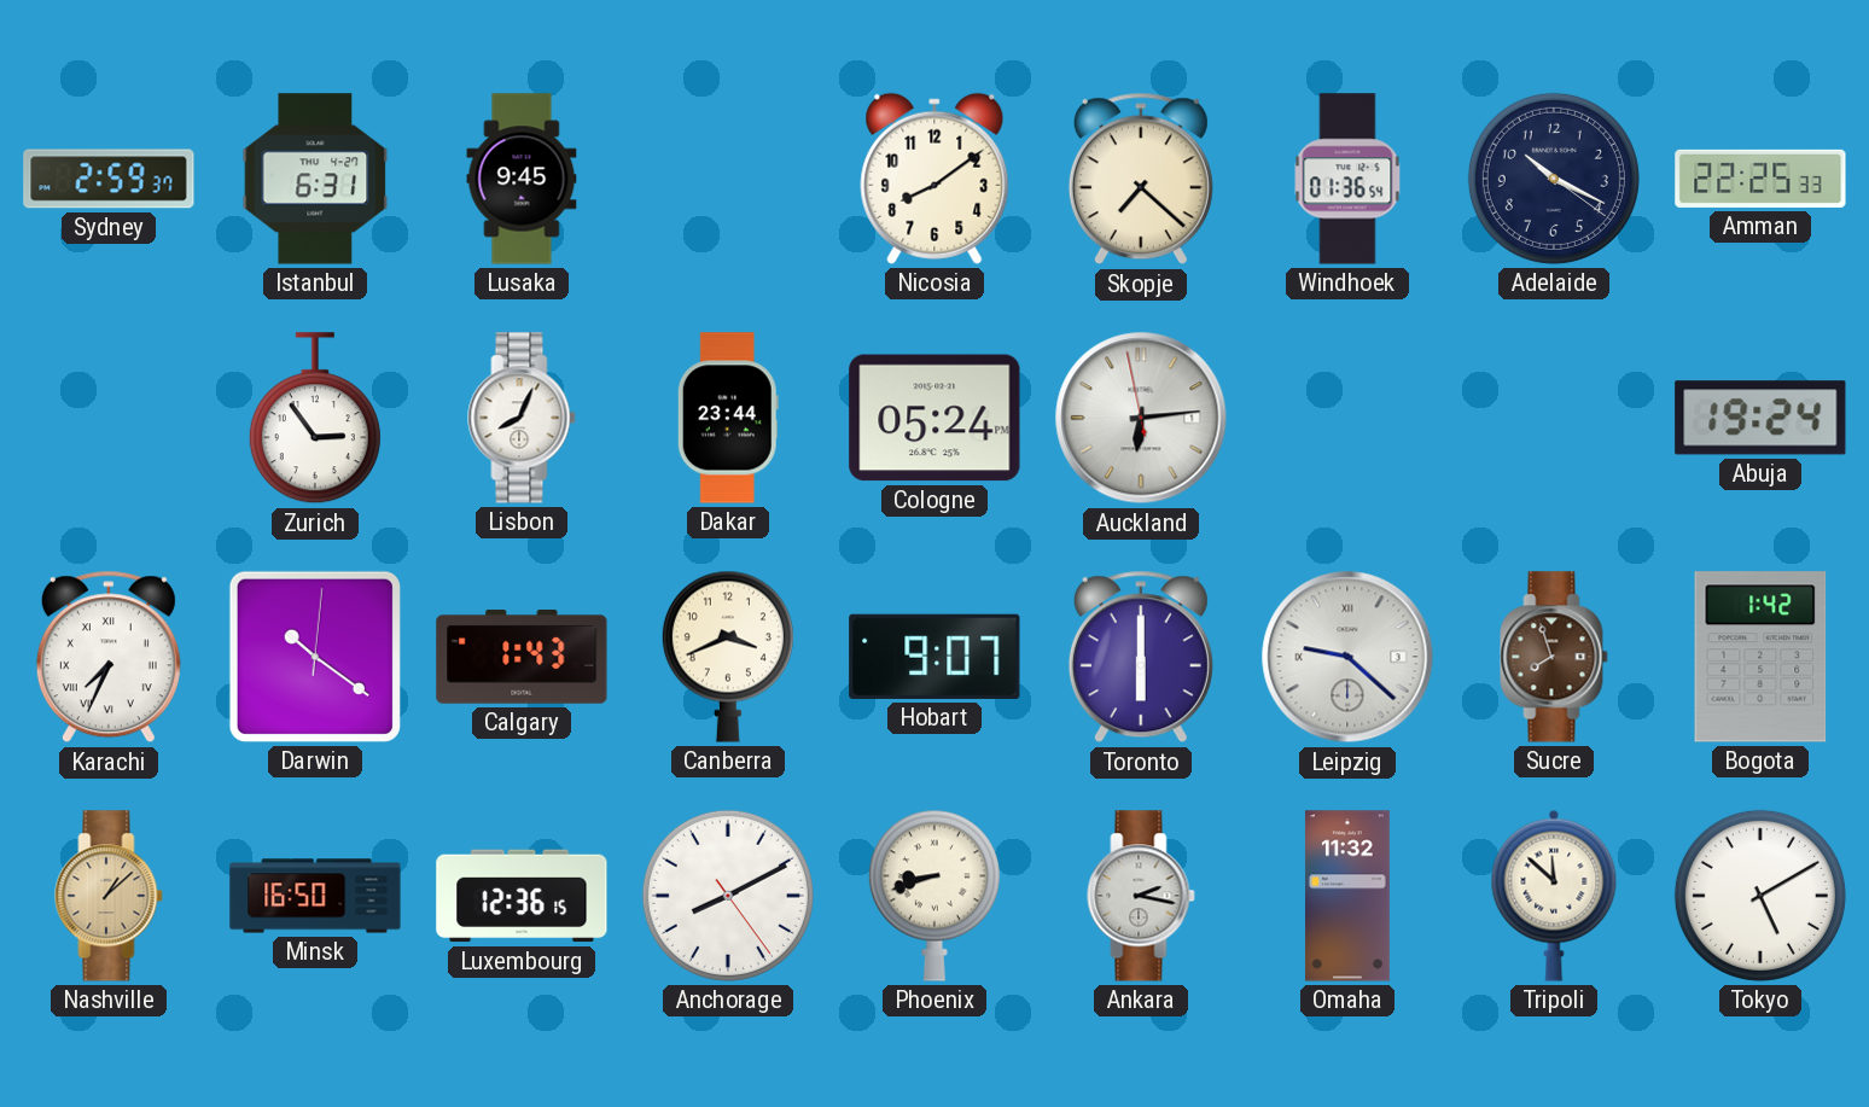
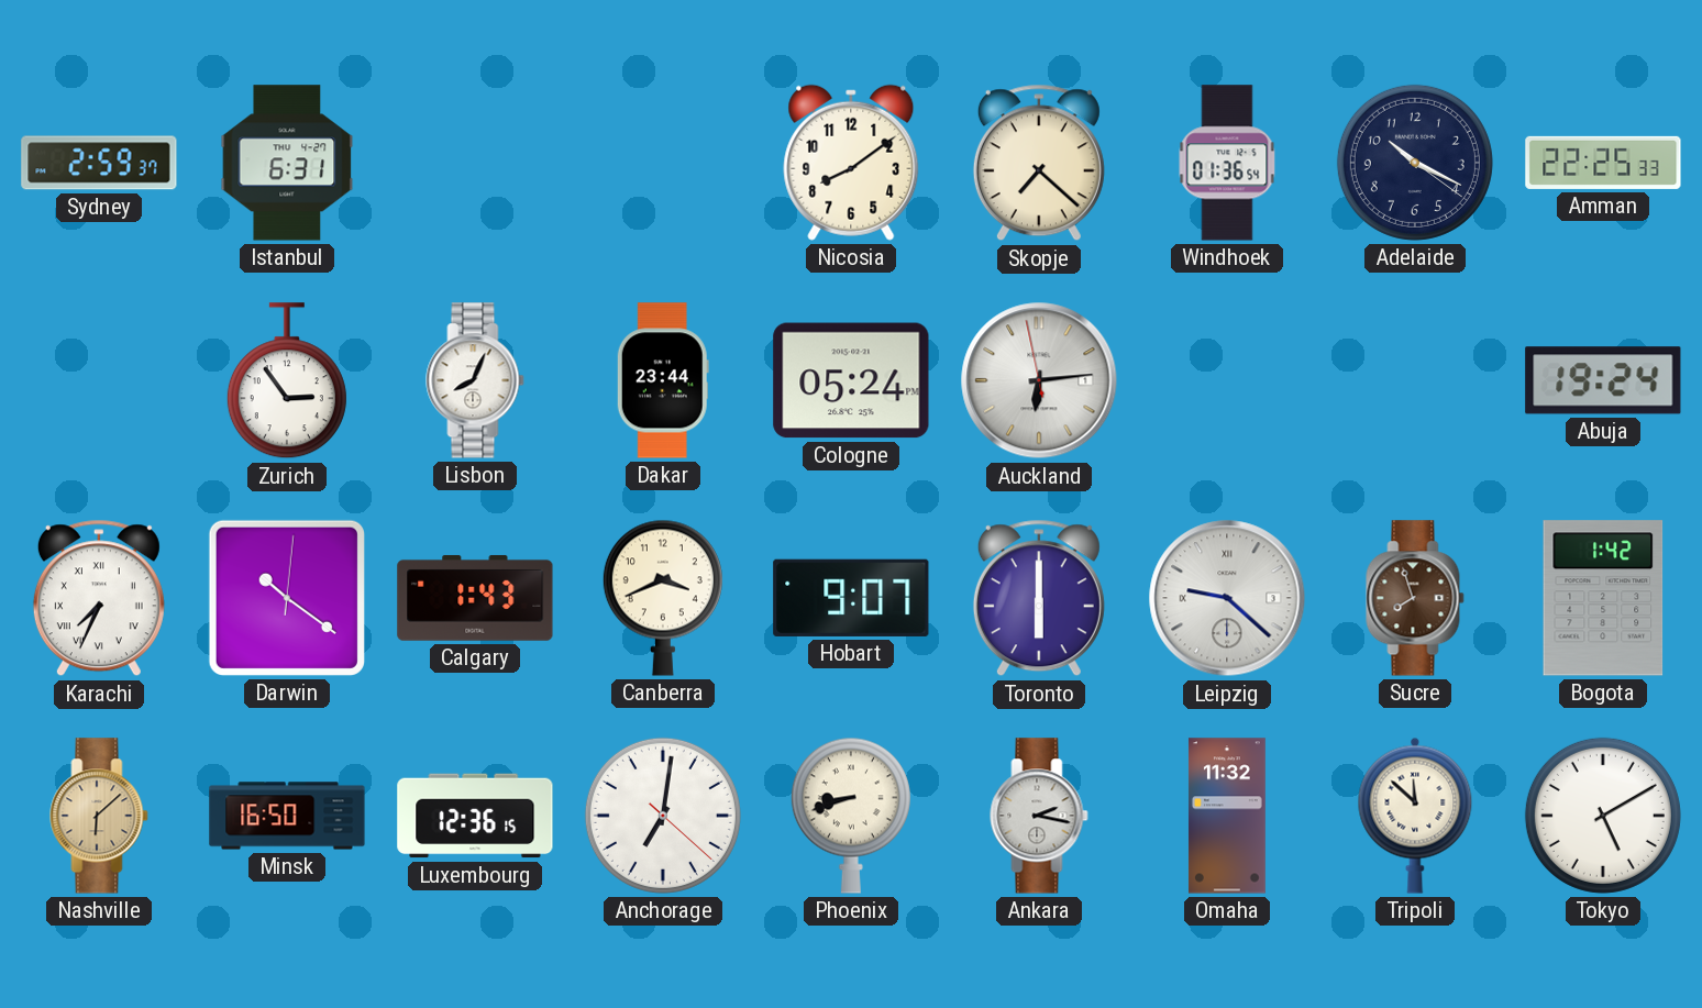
Lusaka: 9:45 -> none (522, 179)
Nashville: 1:08 -> 6:08 (99, 816)
Anchorage: 8:10 -> 7:01 (663, 816)
